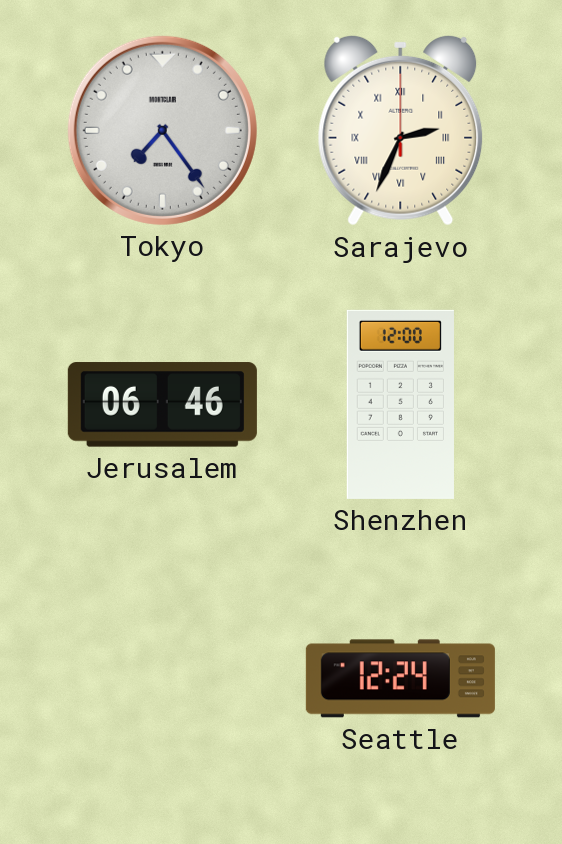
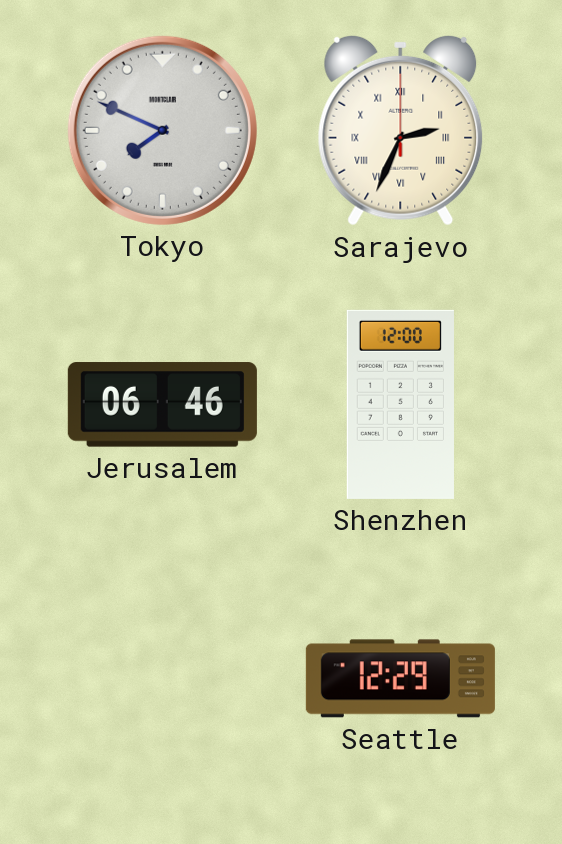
Tokyo: 7:24 -> 7:49 (162, 130)
Seattle: 12:24 -> 12:29 (400, 679)
